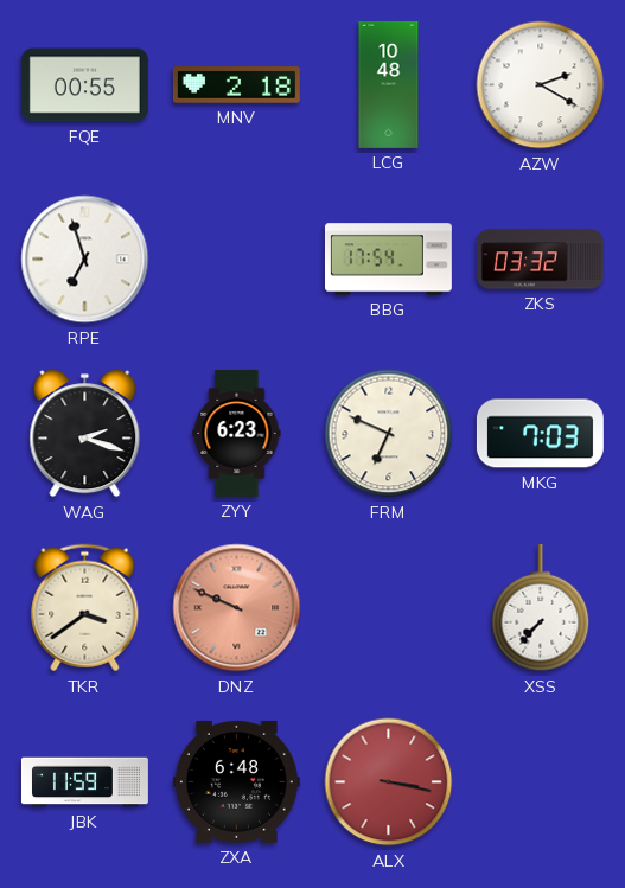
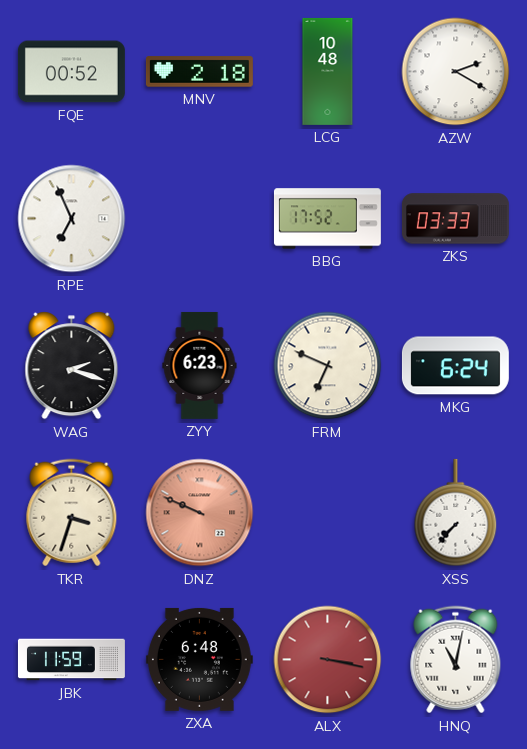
FQE: 00:55 -> 00:52 (71, 72)
RPE: 6:57 -> 6:56 (72, 219)
BBG: 17:54 -> 17:52 (327, 219)
ZKS: 03:32 -> 03:33 (455, 219)
MKG: 7:03 -> 6:24 (455, 366)
TKR: 3:39 -> 3:33 (72, 513)
HNQ: none -> 11:02 (456, 660)
